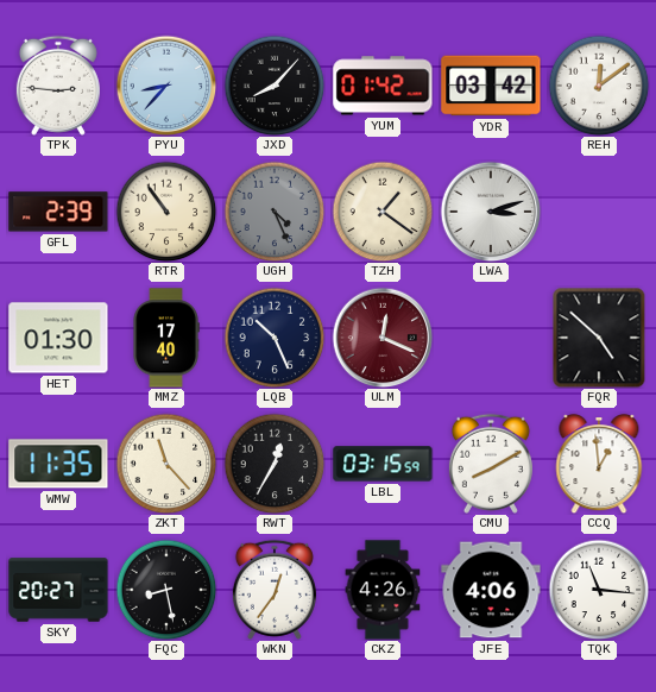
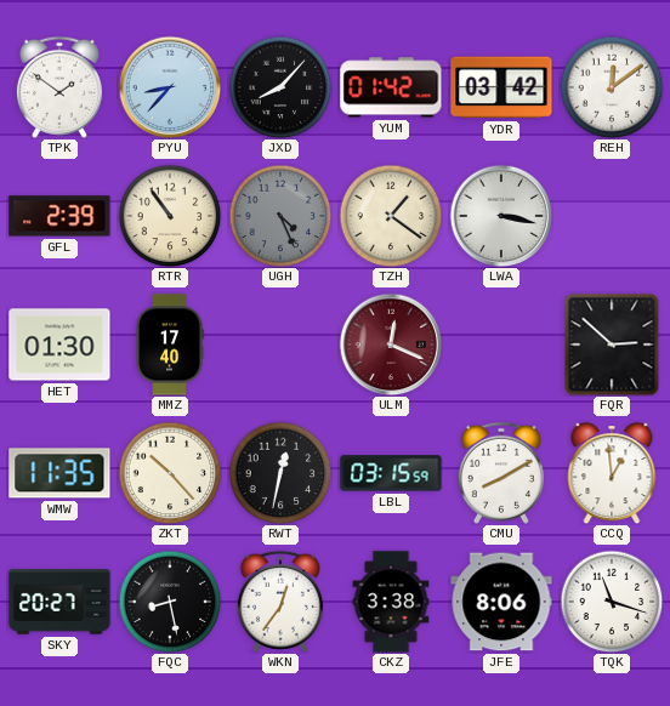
TPK: 2:46 -> 1:51 (59, 87)
LWA: 3:12 -> 3:17 (501, 216)
LQB: 10:26 -> none (275, 338)
FQR: 4:52 -> 2:52 (612, 345)
ZKT: 11:23 -> 10:23 (170, 473)
RWT: 12:35 -> 12:32 (280, 473)
CKZ: 4:26 -> 3:38 (391, 602)
JFE: 4:06 -> 8:06 (501, 602)
TQK: 11:16 -> 11:18 (612, 602)
